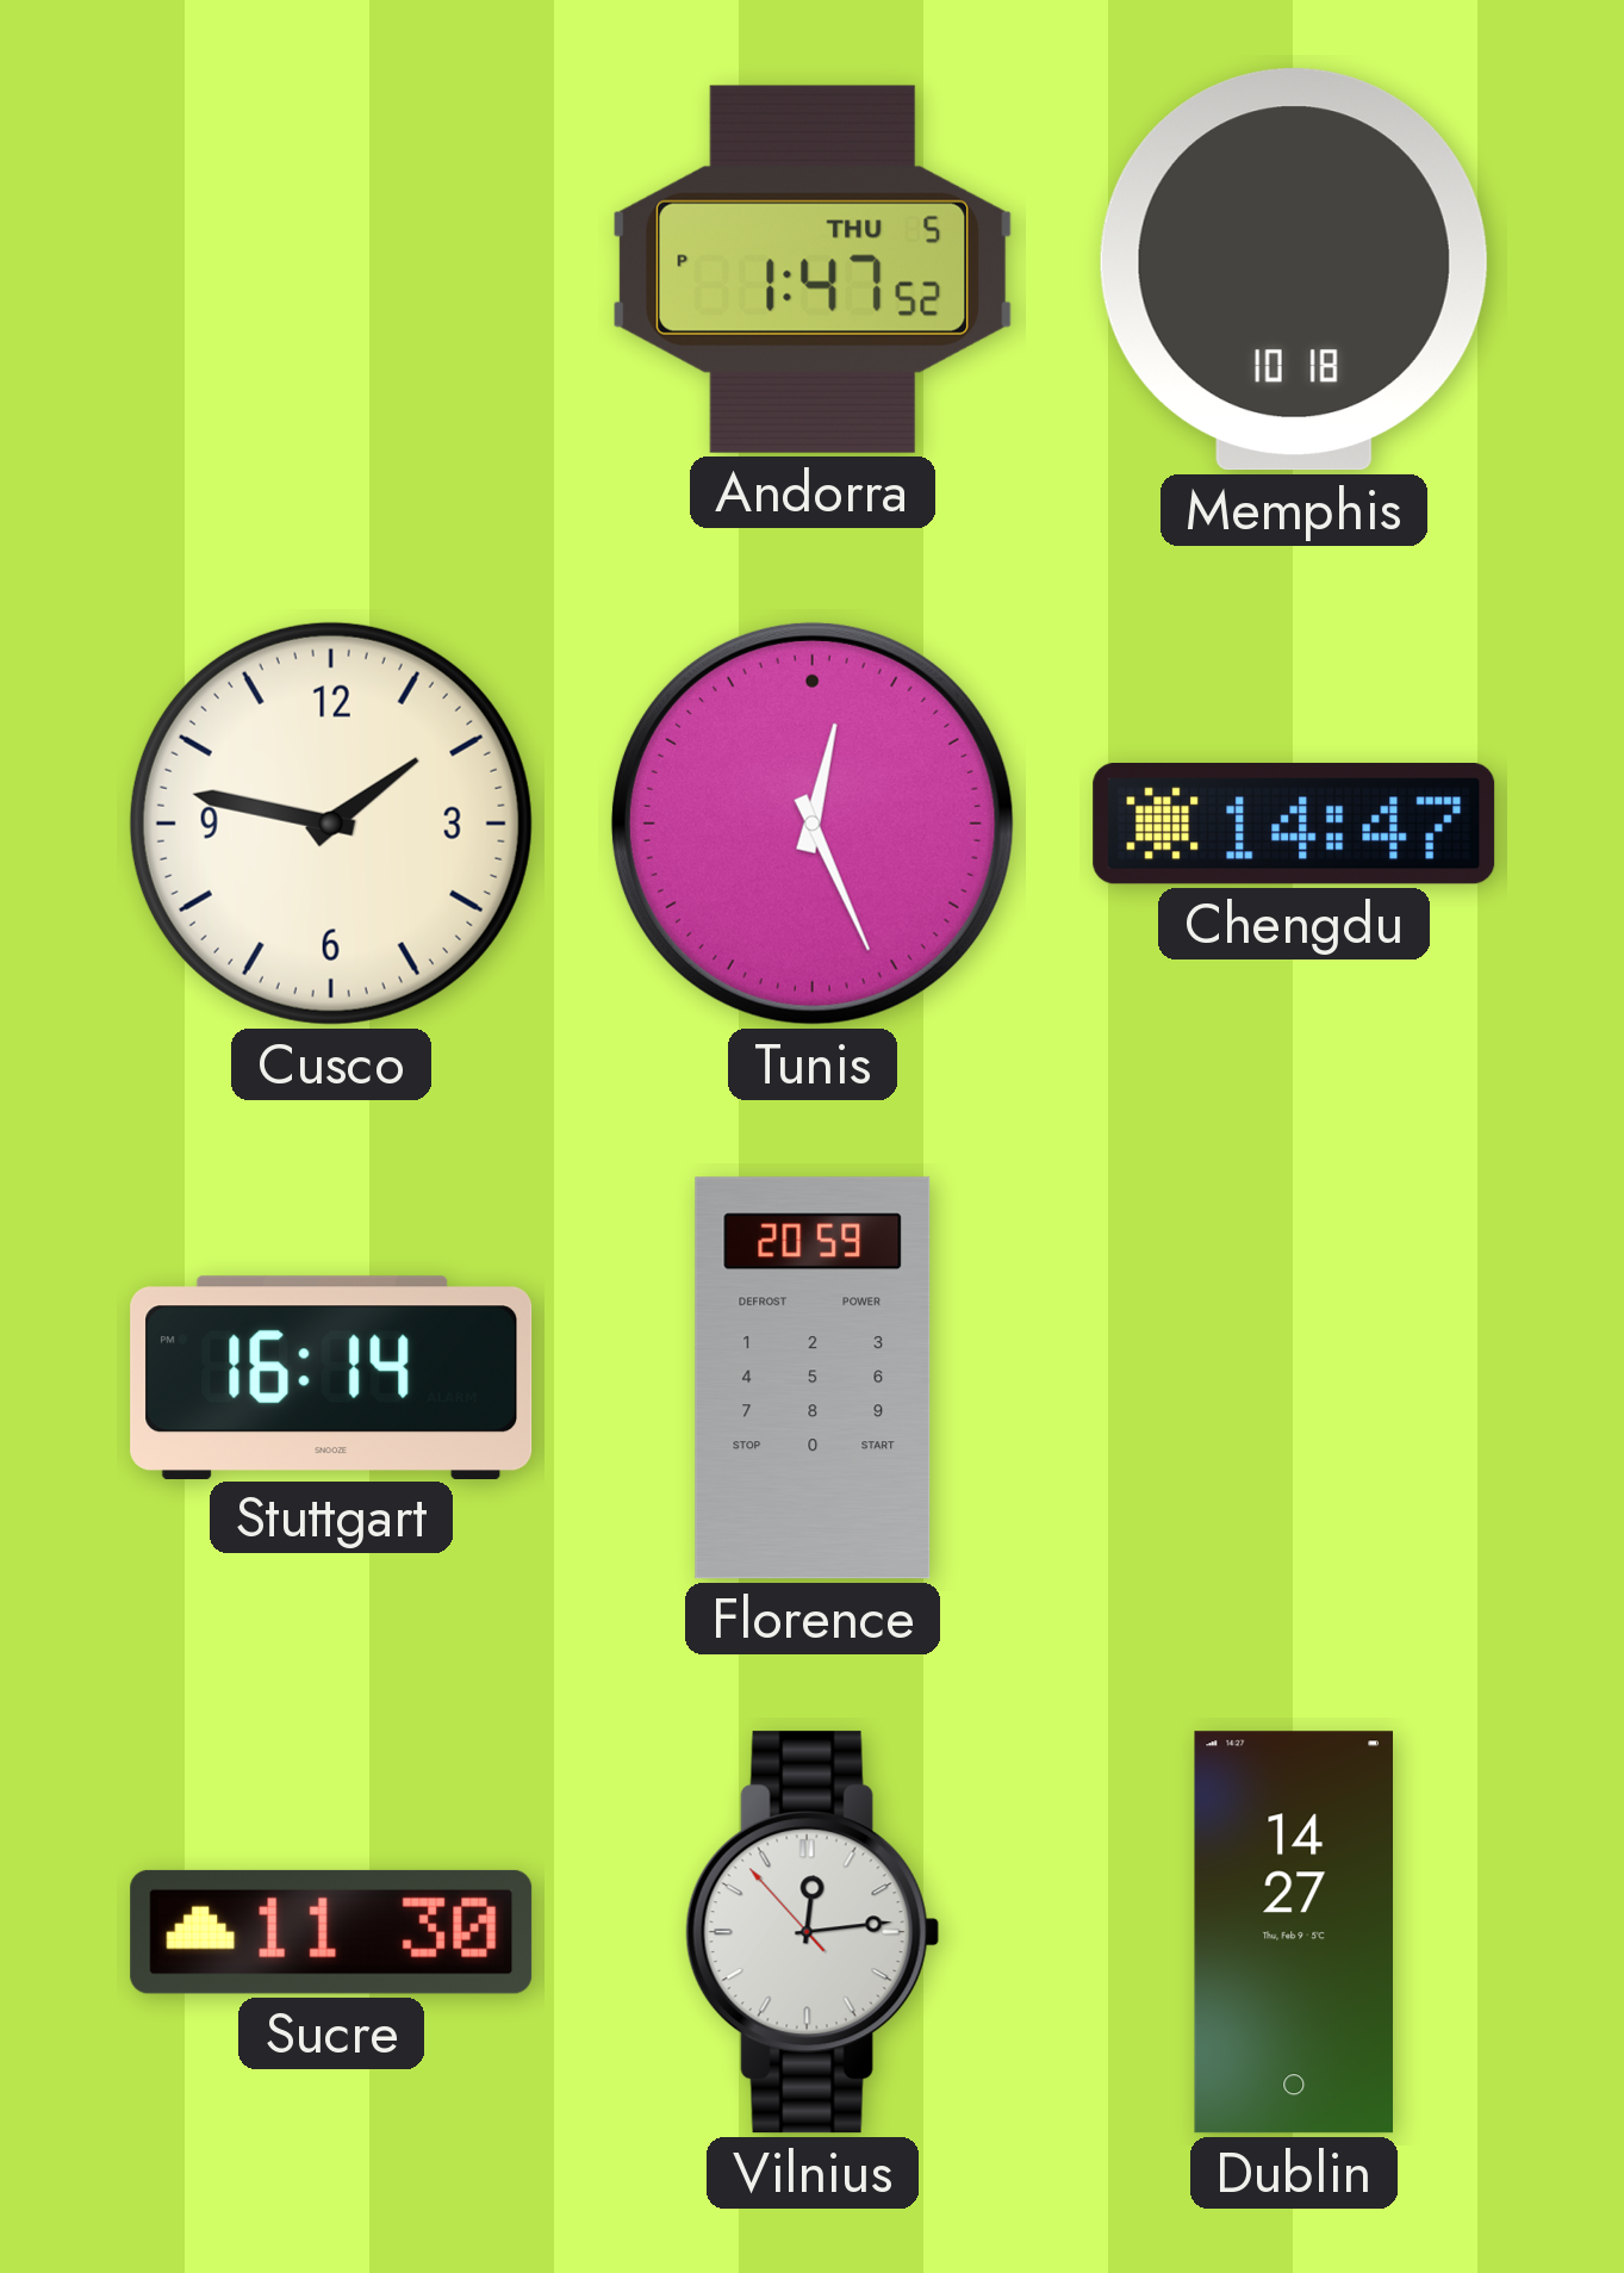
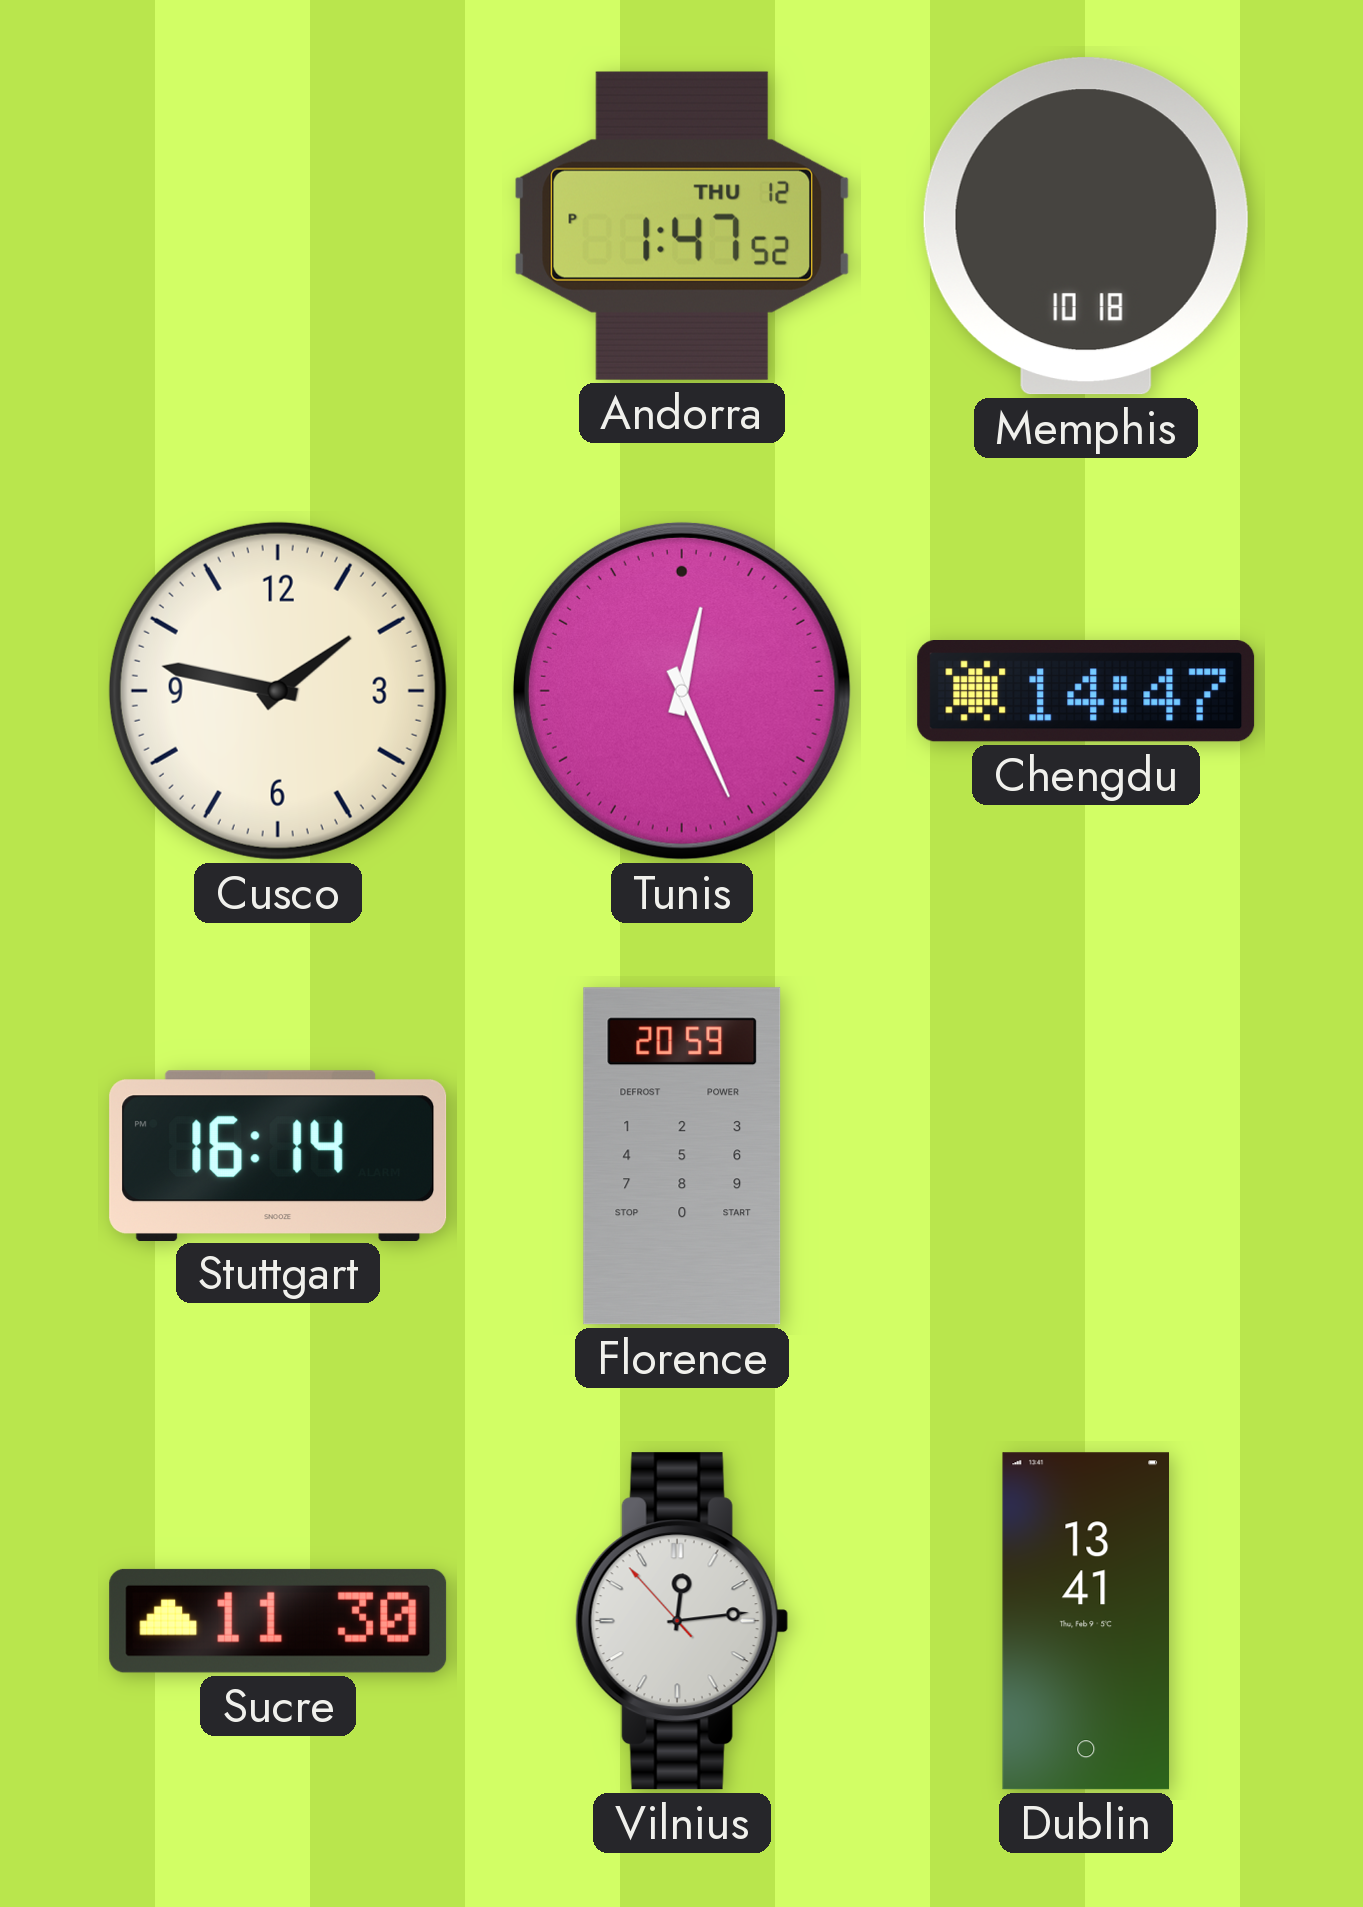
Andorra date: THU 5 -> THU 12 (682, 226)
Dublin: 14:27 -> 13:41 (1085, 1621)
